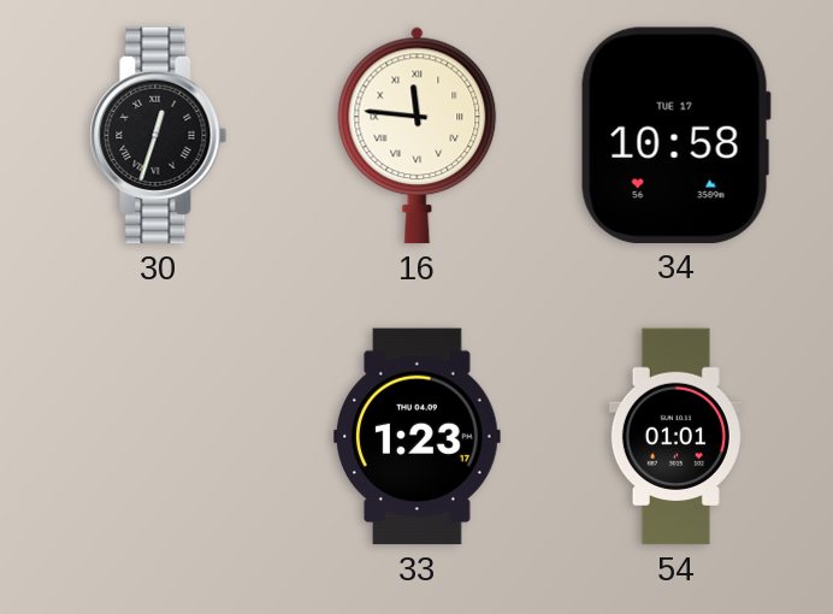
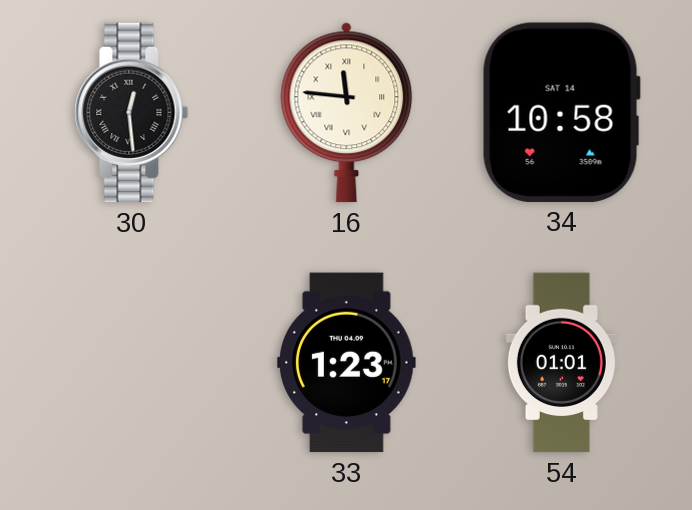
30: 12:33 -> 12:29 (132, 113)
34 date: TUE 17 -> SAT 14 (561, 112)
